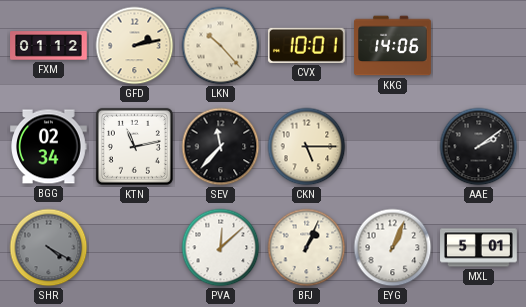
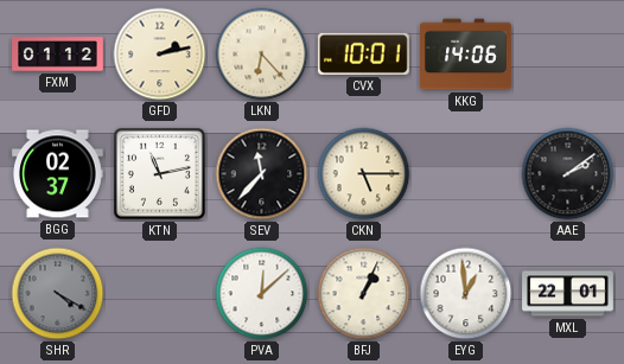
LKN: 10:23 -> 6:23 (262, 55)
BGG: 02:34 -> 02:37 (58, 174)
EYG: 1:04 -> 12:59 (466, 294)
MXL: 5:01 -> 22:01 (568, 294)
